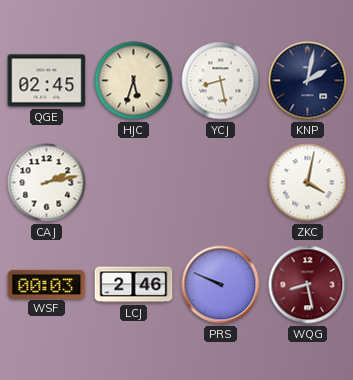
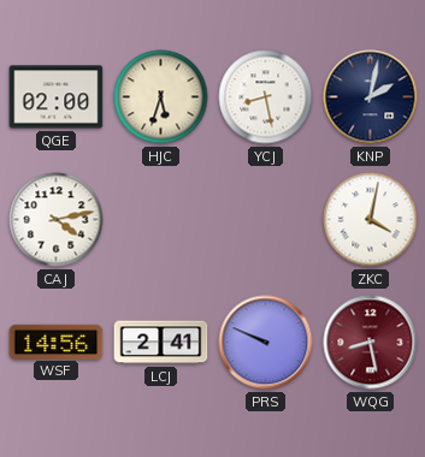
QGE: 02:45 -> 02:00 (57, 97)
CAJ: 2:13 -> 4:13 (57, 220)
WSF: 00:03 -> 14:56 (57, 342)
LCJ: 2:46 -> 2:41 (161, 343)
